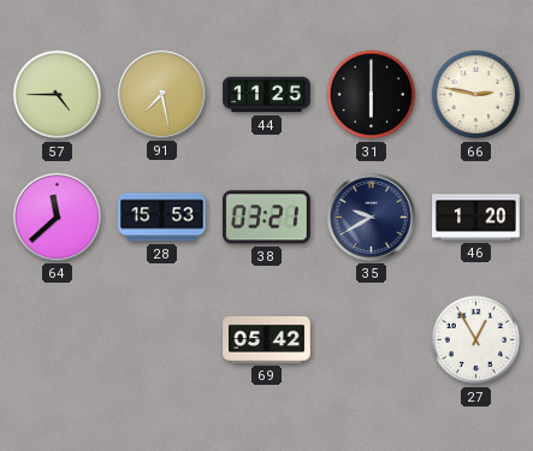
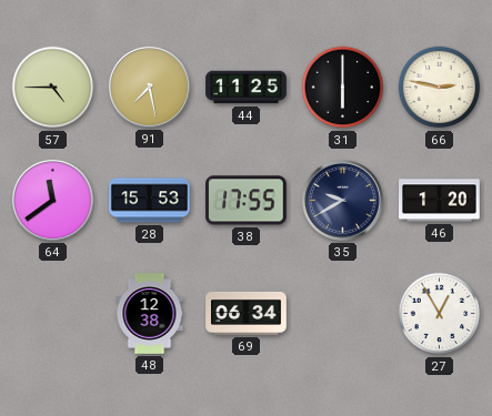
64: 11:38 -> 11:39 (52, 200)
38: 03:21 -> 17:55 (247, 201)
48: none -> 12:38 (150, 314)
69: 05:42 -> 06:34 (247, 314)
